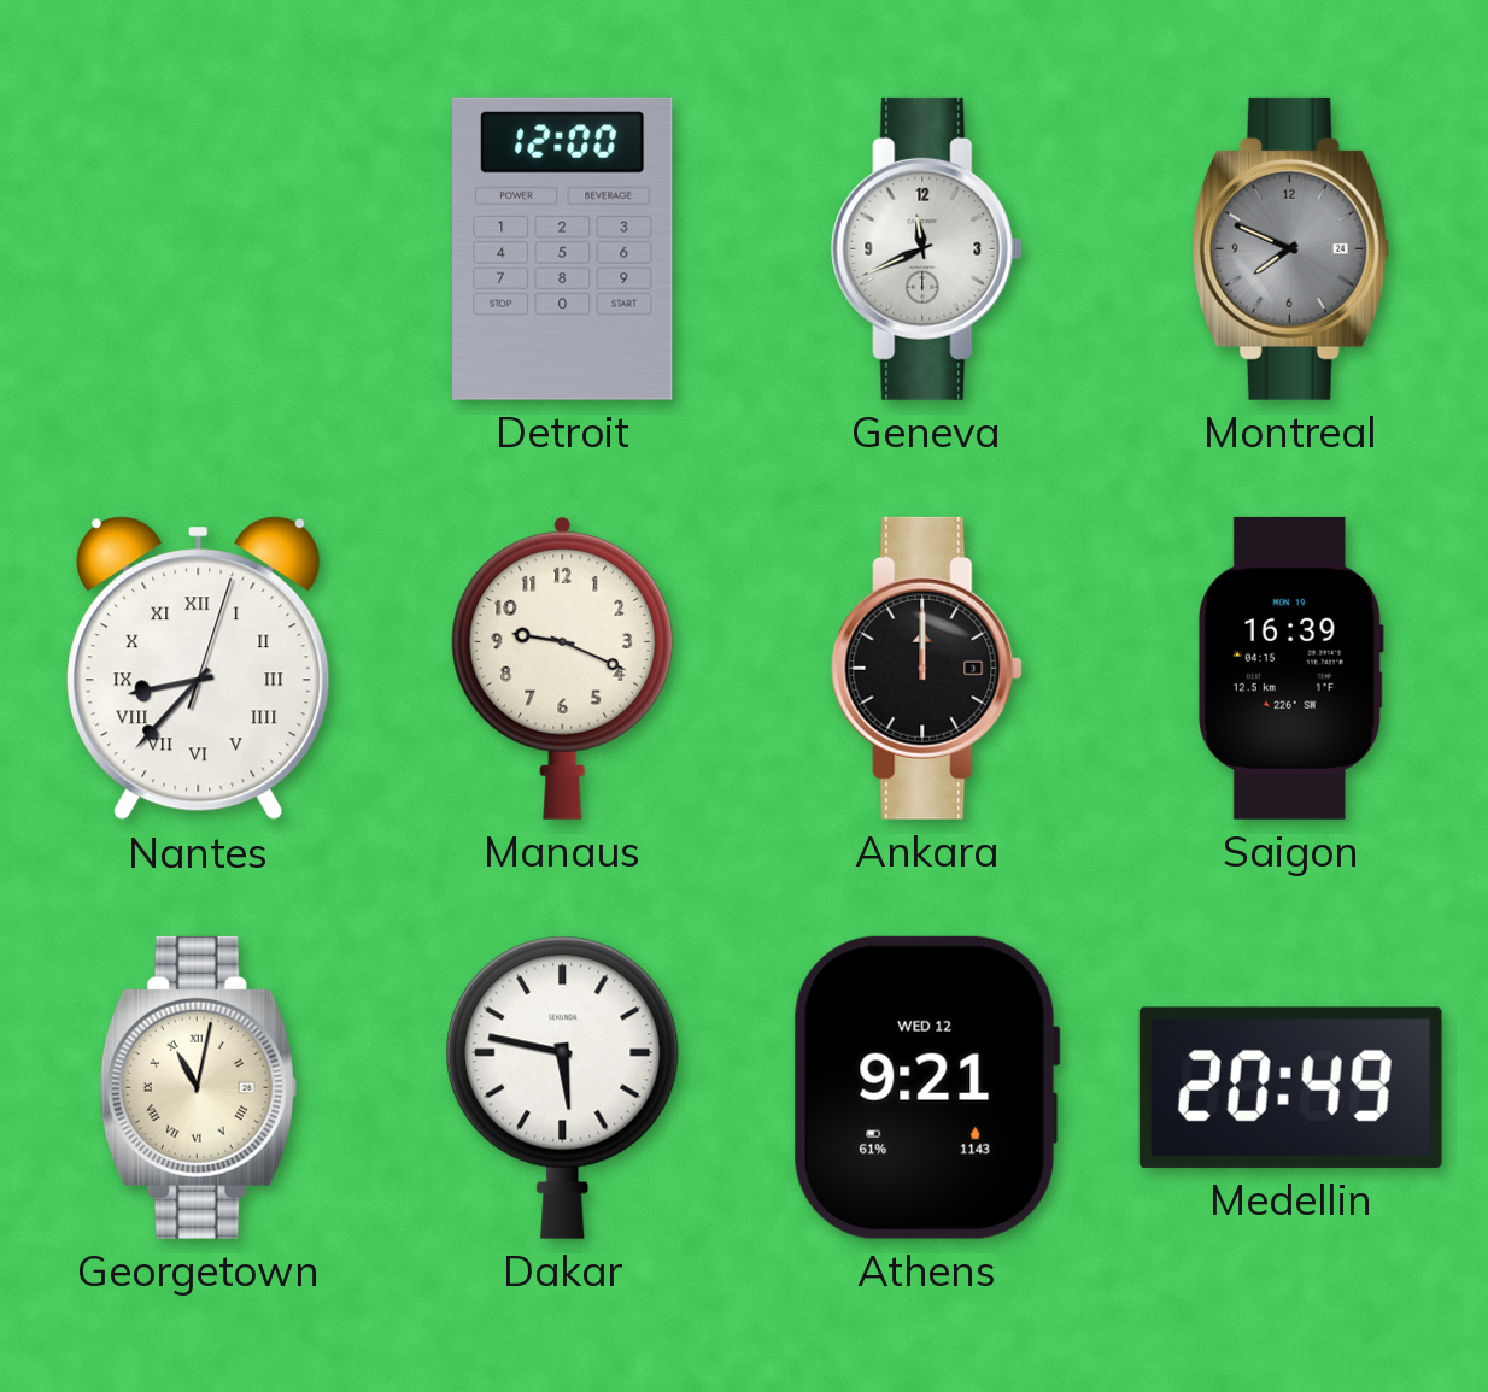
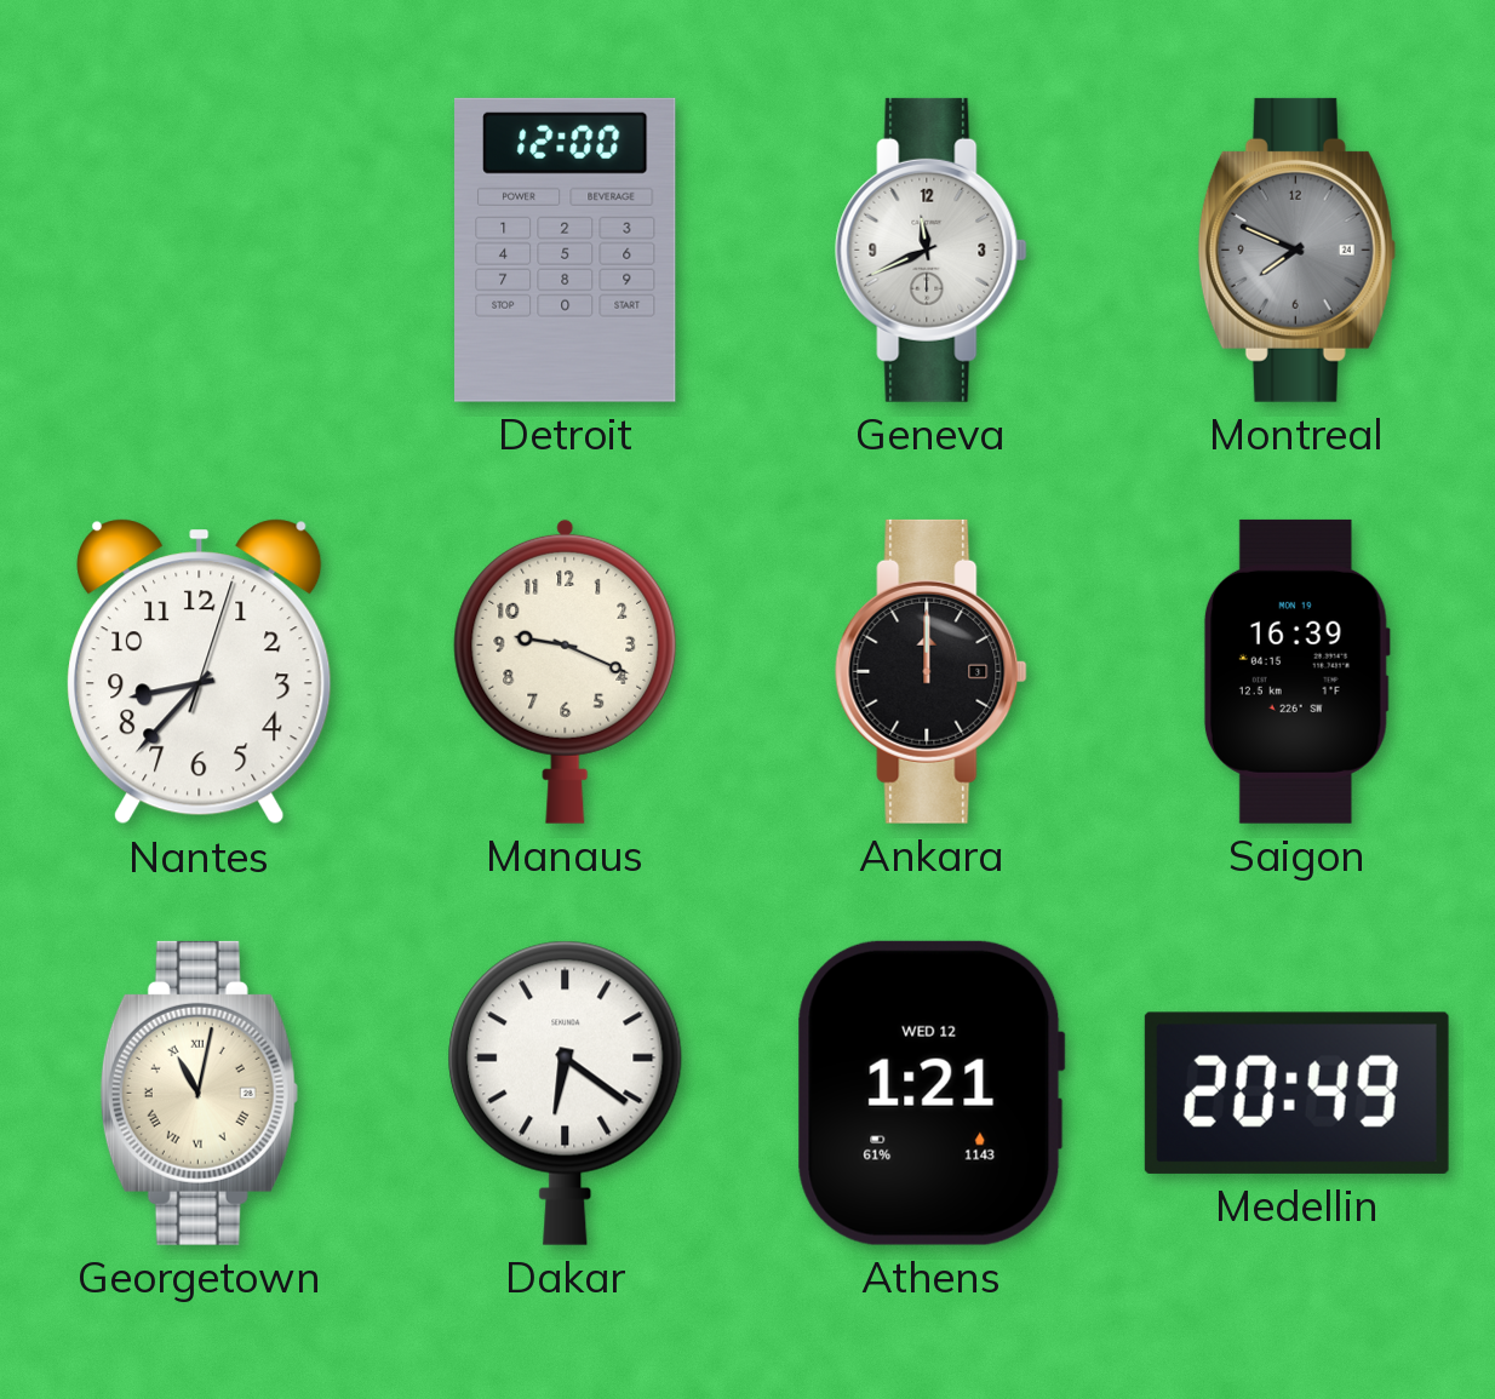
Nantes numerals: Roman -> Arabic (200, 672)
Dakar: 5:47 -> 6:21 (566, 1093)
Athens: 9:21 -> 1:21 (930, 1093)
